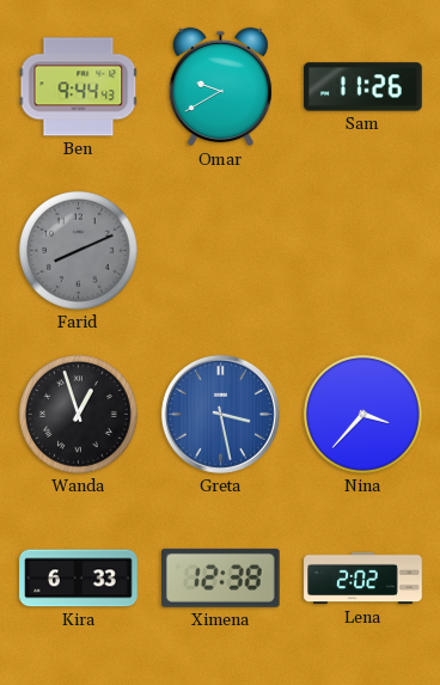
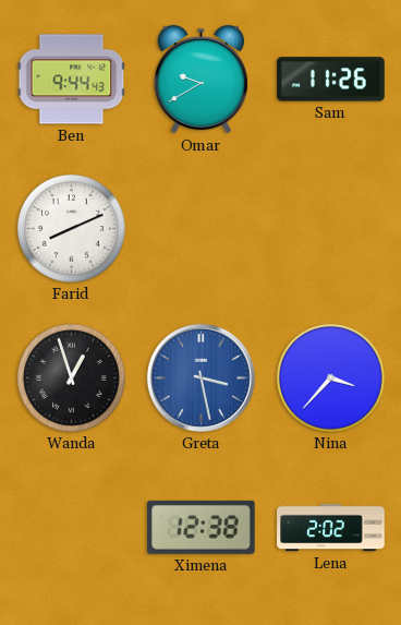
Farid dial: grey -> white (71, 228)
Kira: 6:33 -> none (79, 579)
